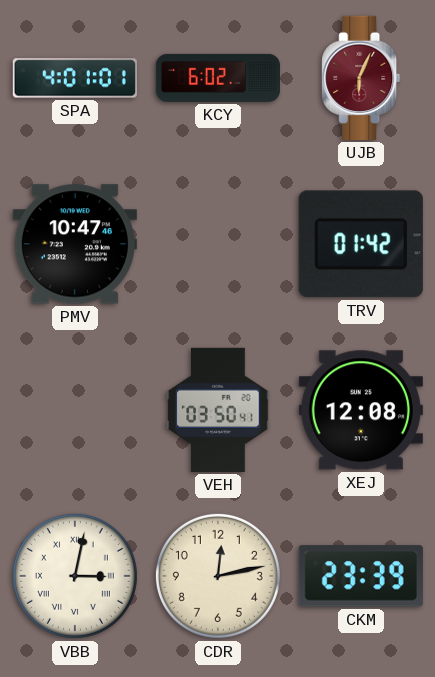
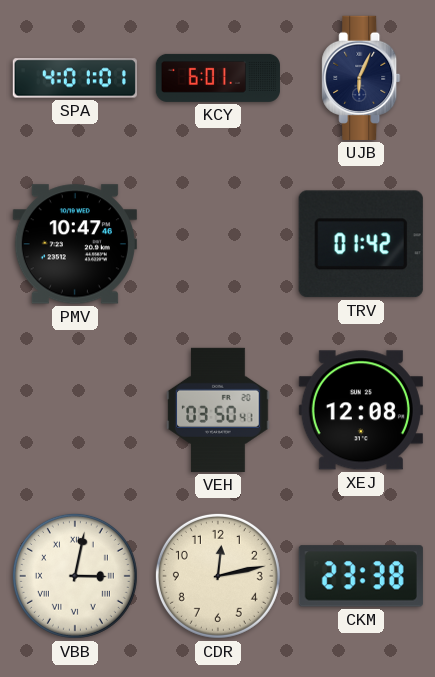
KCY: 6:02 -> 6:01 (217, 78)
UJB dial: burgundy -> navy (361, 78)
CKM: 23:39 -> 23:38 (361, 576)
